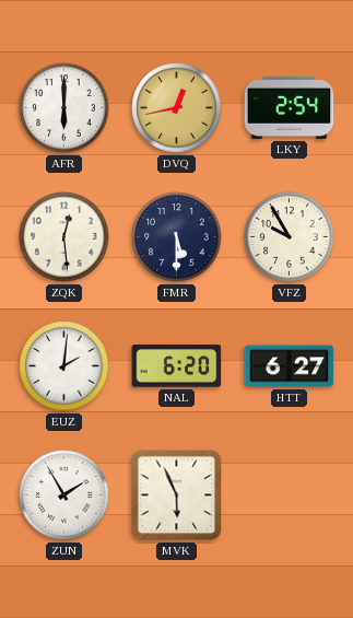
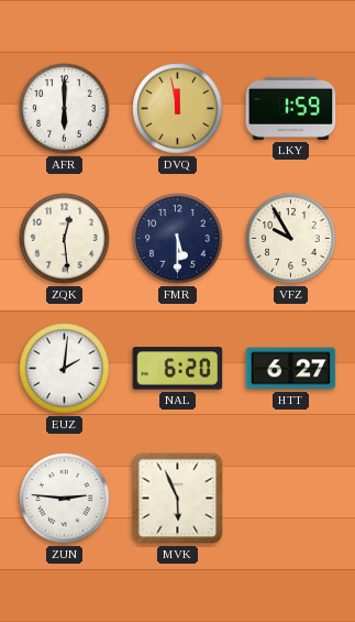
DVQ: 12:43 -> 11:58 (178, 109)
LKY: 2:54 -> 1:59 (291, 108)
ZUN: 1:55 -> 2:46 (65, 499)
